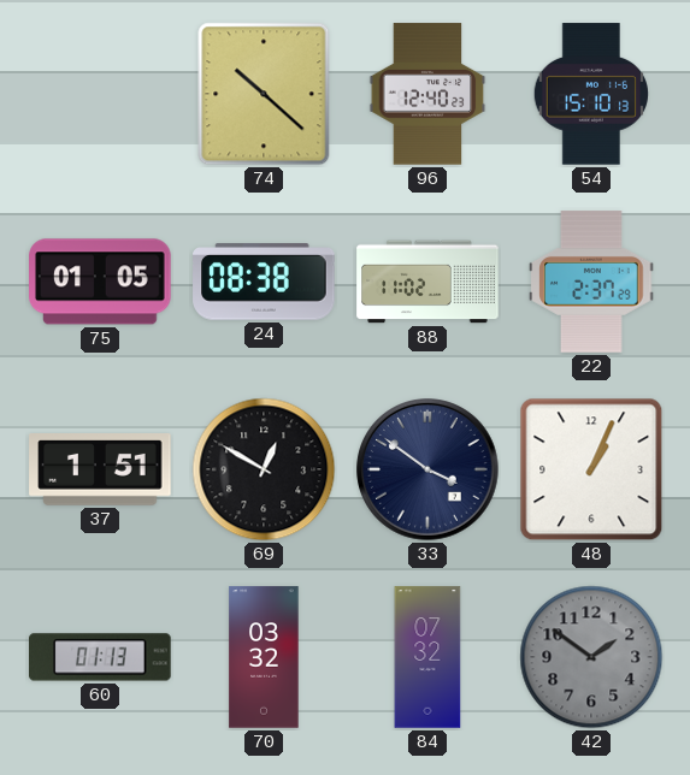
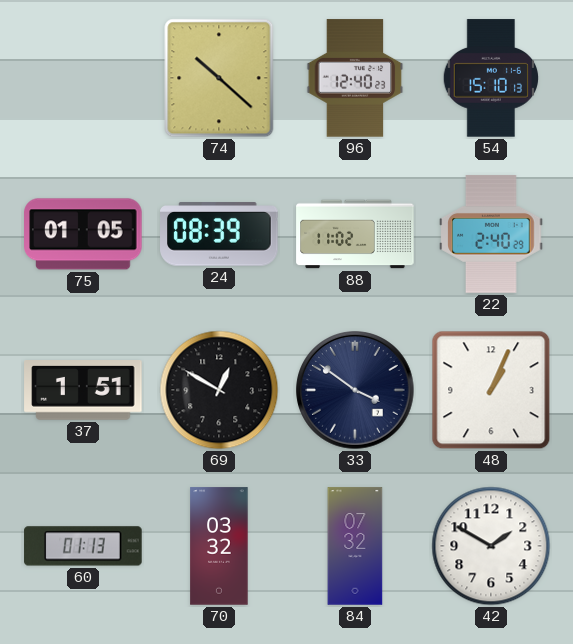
24: 08:38 -> 08:39 (219, 234)
22: 2:37 -> 2:40 (491, 234)
42: 1:51 -> 1:50 (491, 546)
42 dial: grey -> white (491, 546)
